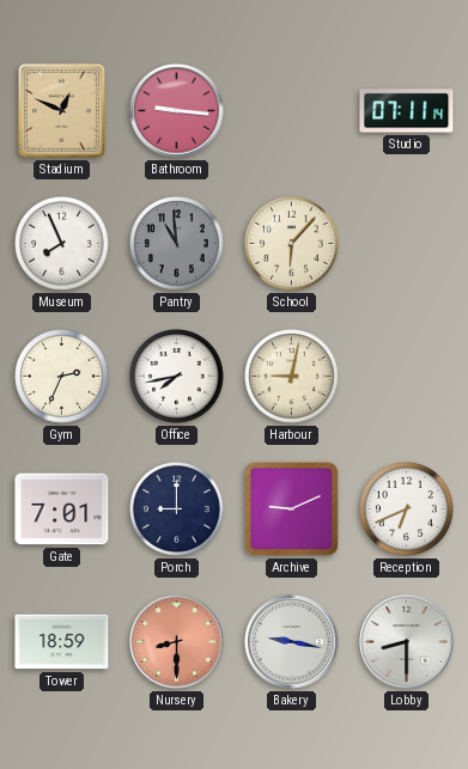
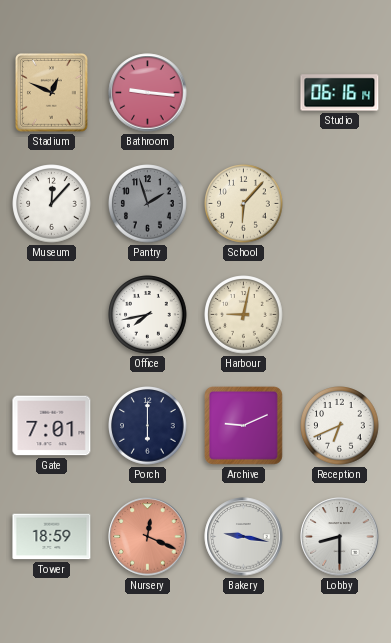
Studio: 07:11 -> 06:16 (340, 93)
Museum: 7:56 -> 12:07 (52, 204)
Pantry: 10:59 -> 1:57 (148, 204)
Gym: 2:34 -> none (62, 377)
Porch: 9:00 -> 6:00 (148, 426)
Nursery: 8:30 -> 12:19 (148, 537)
